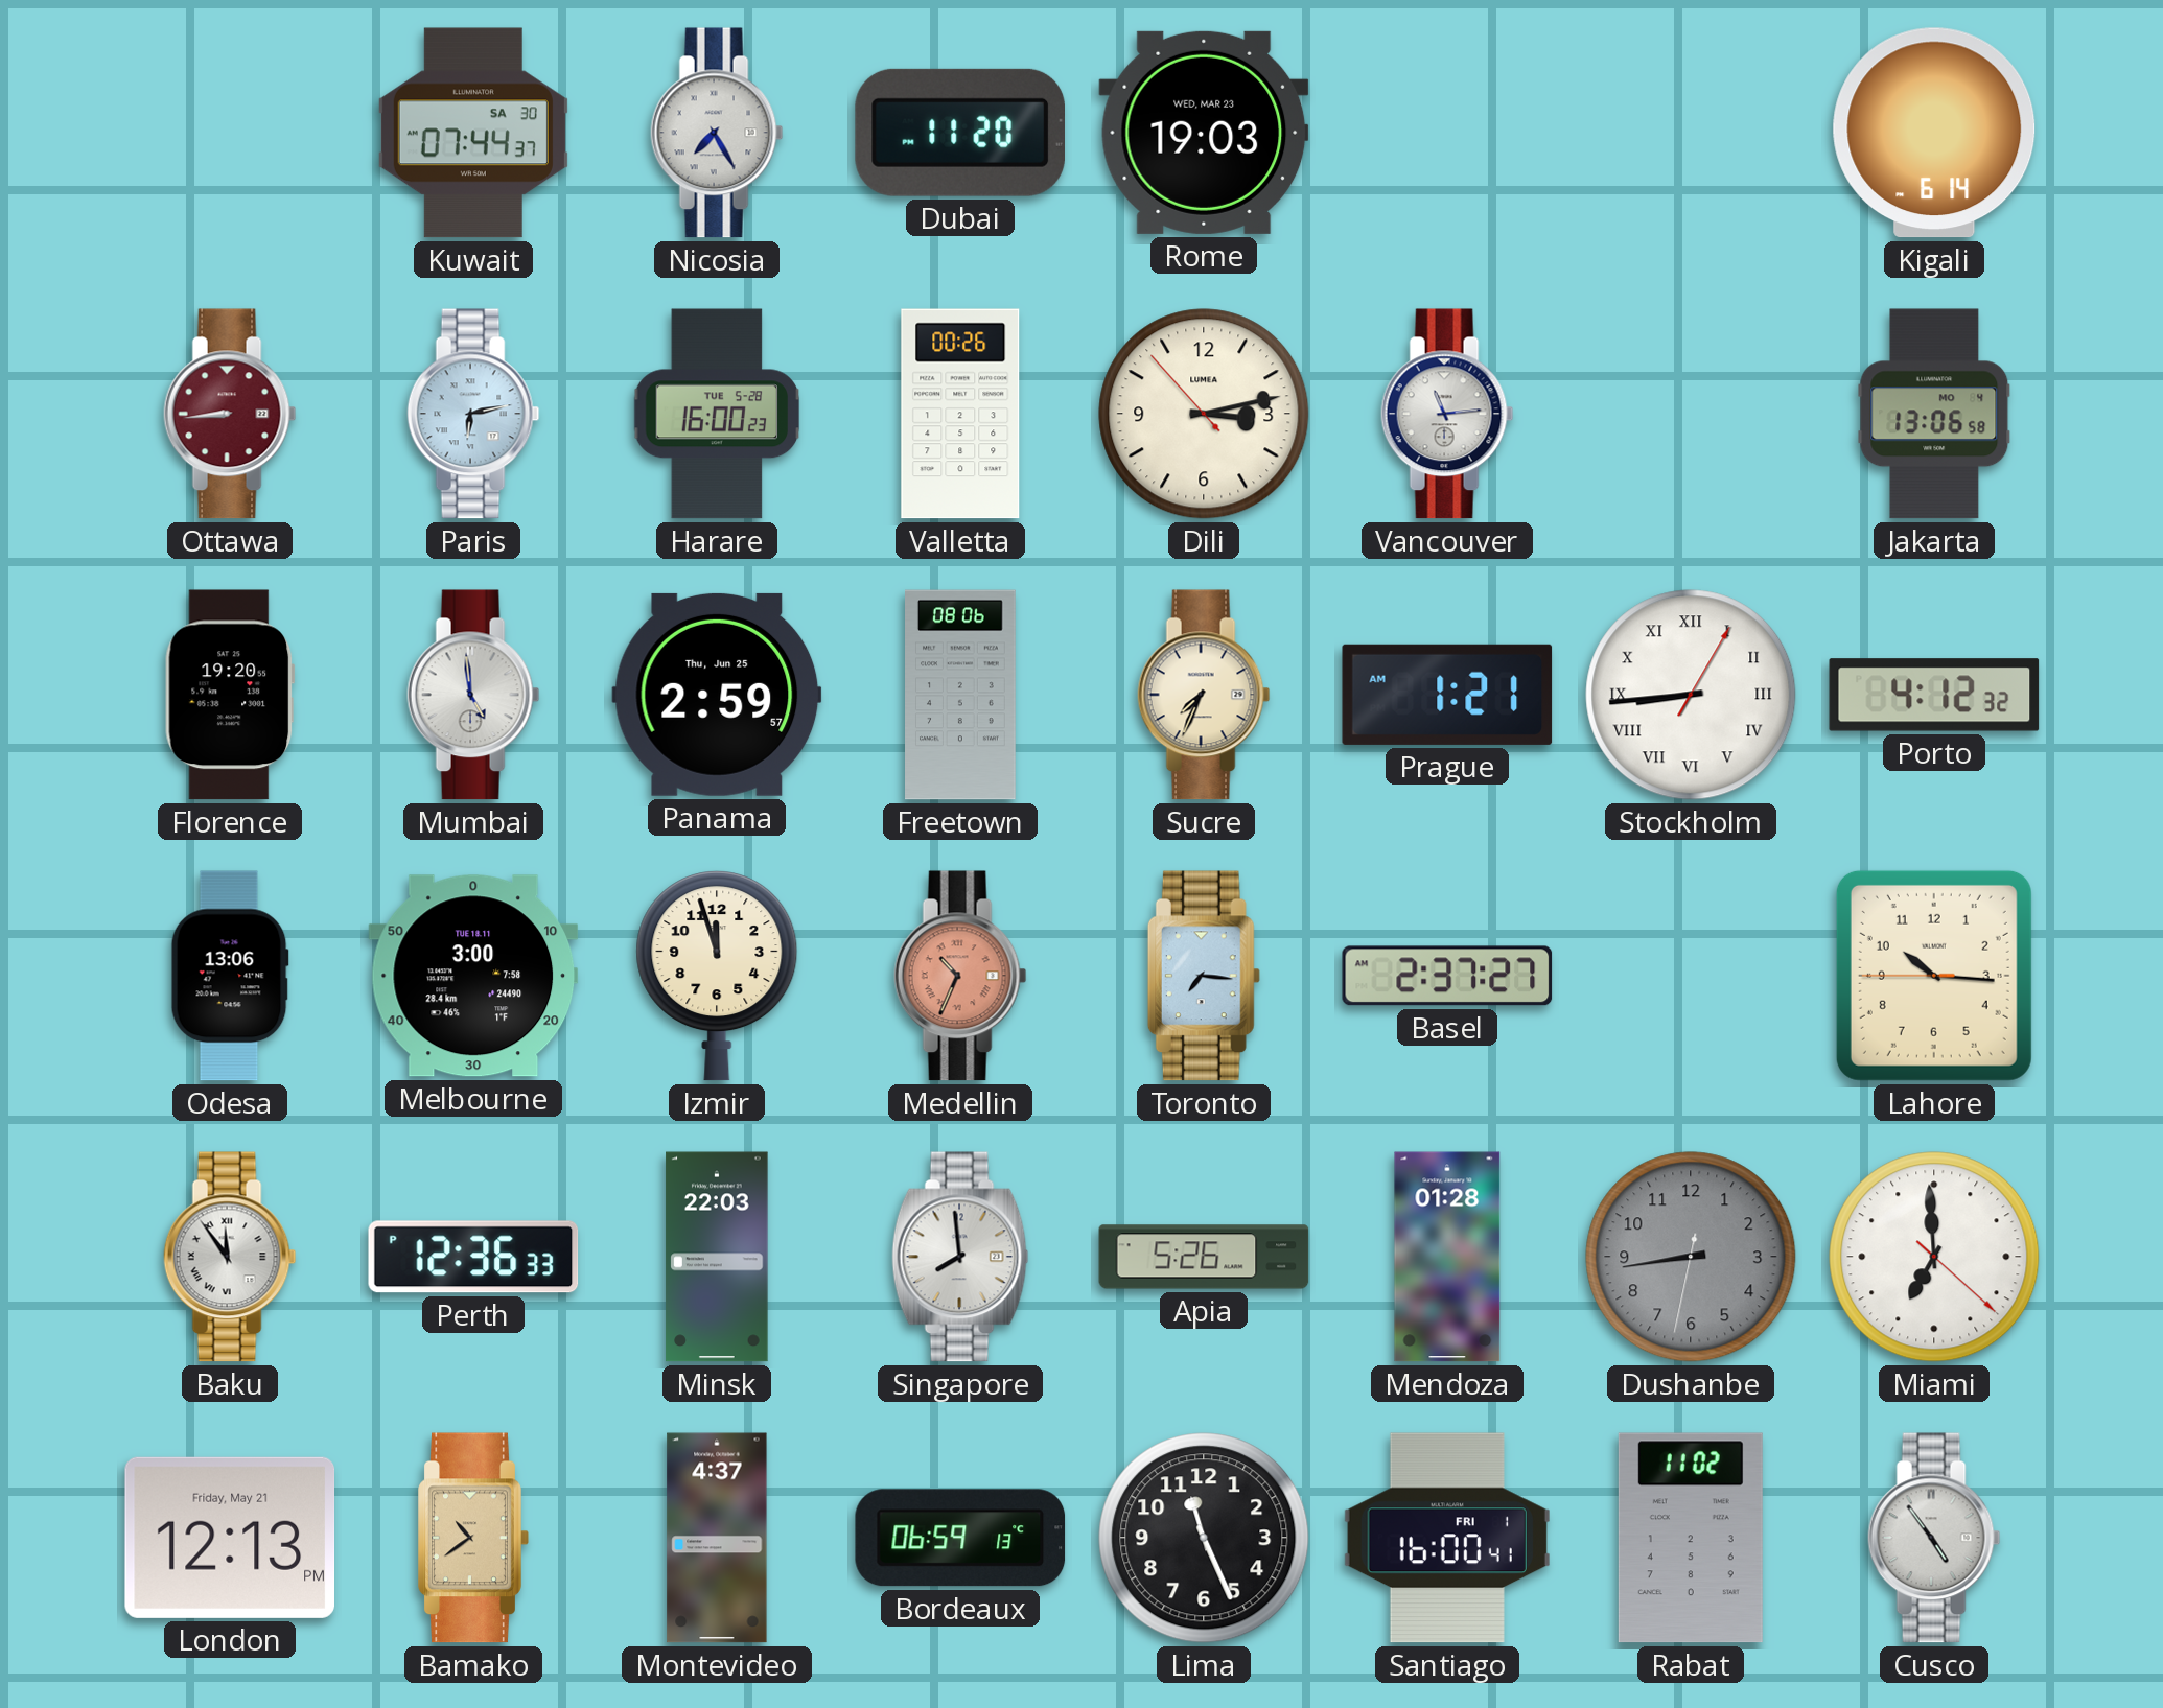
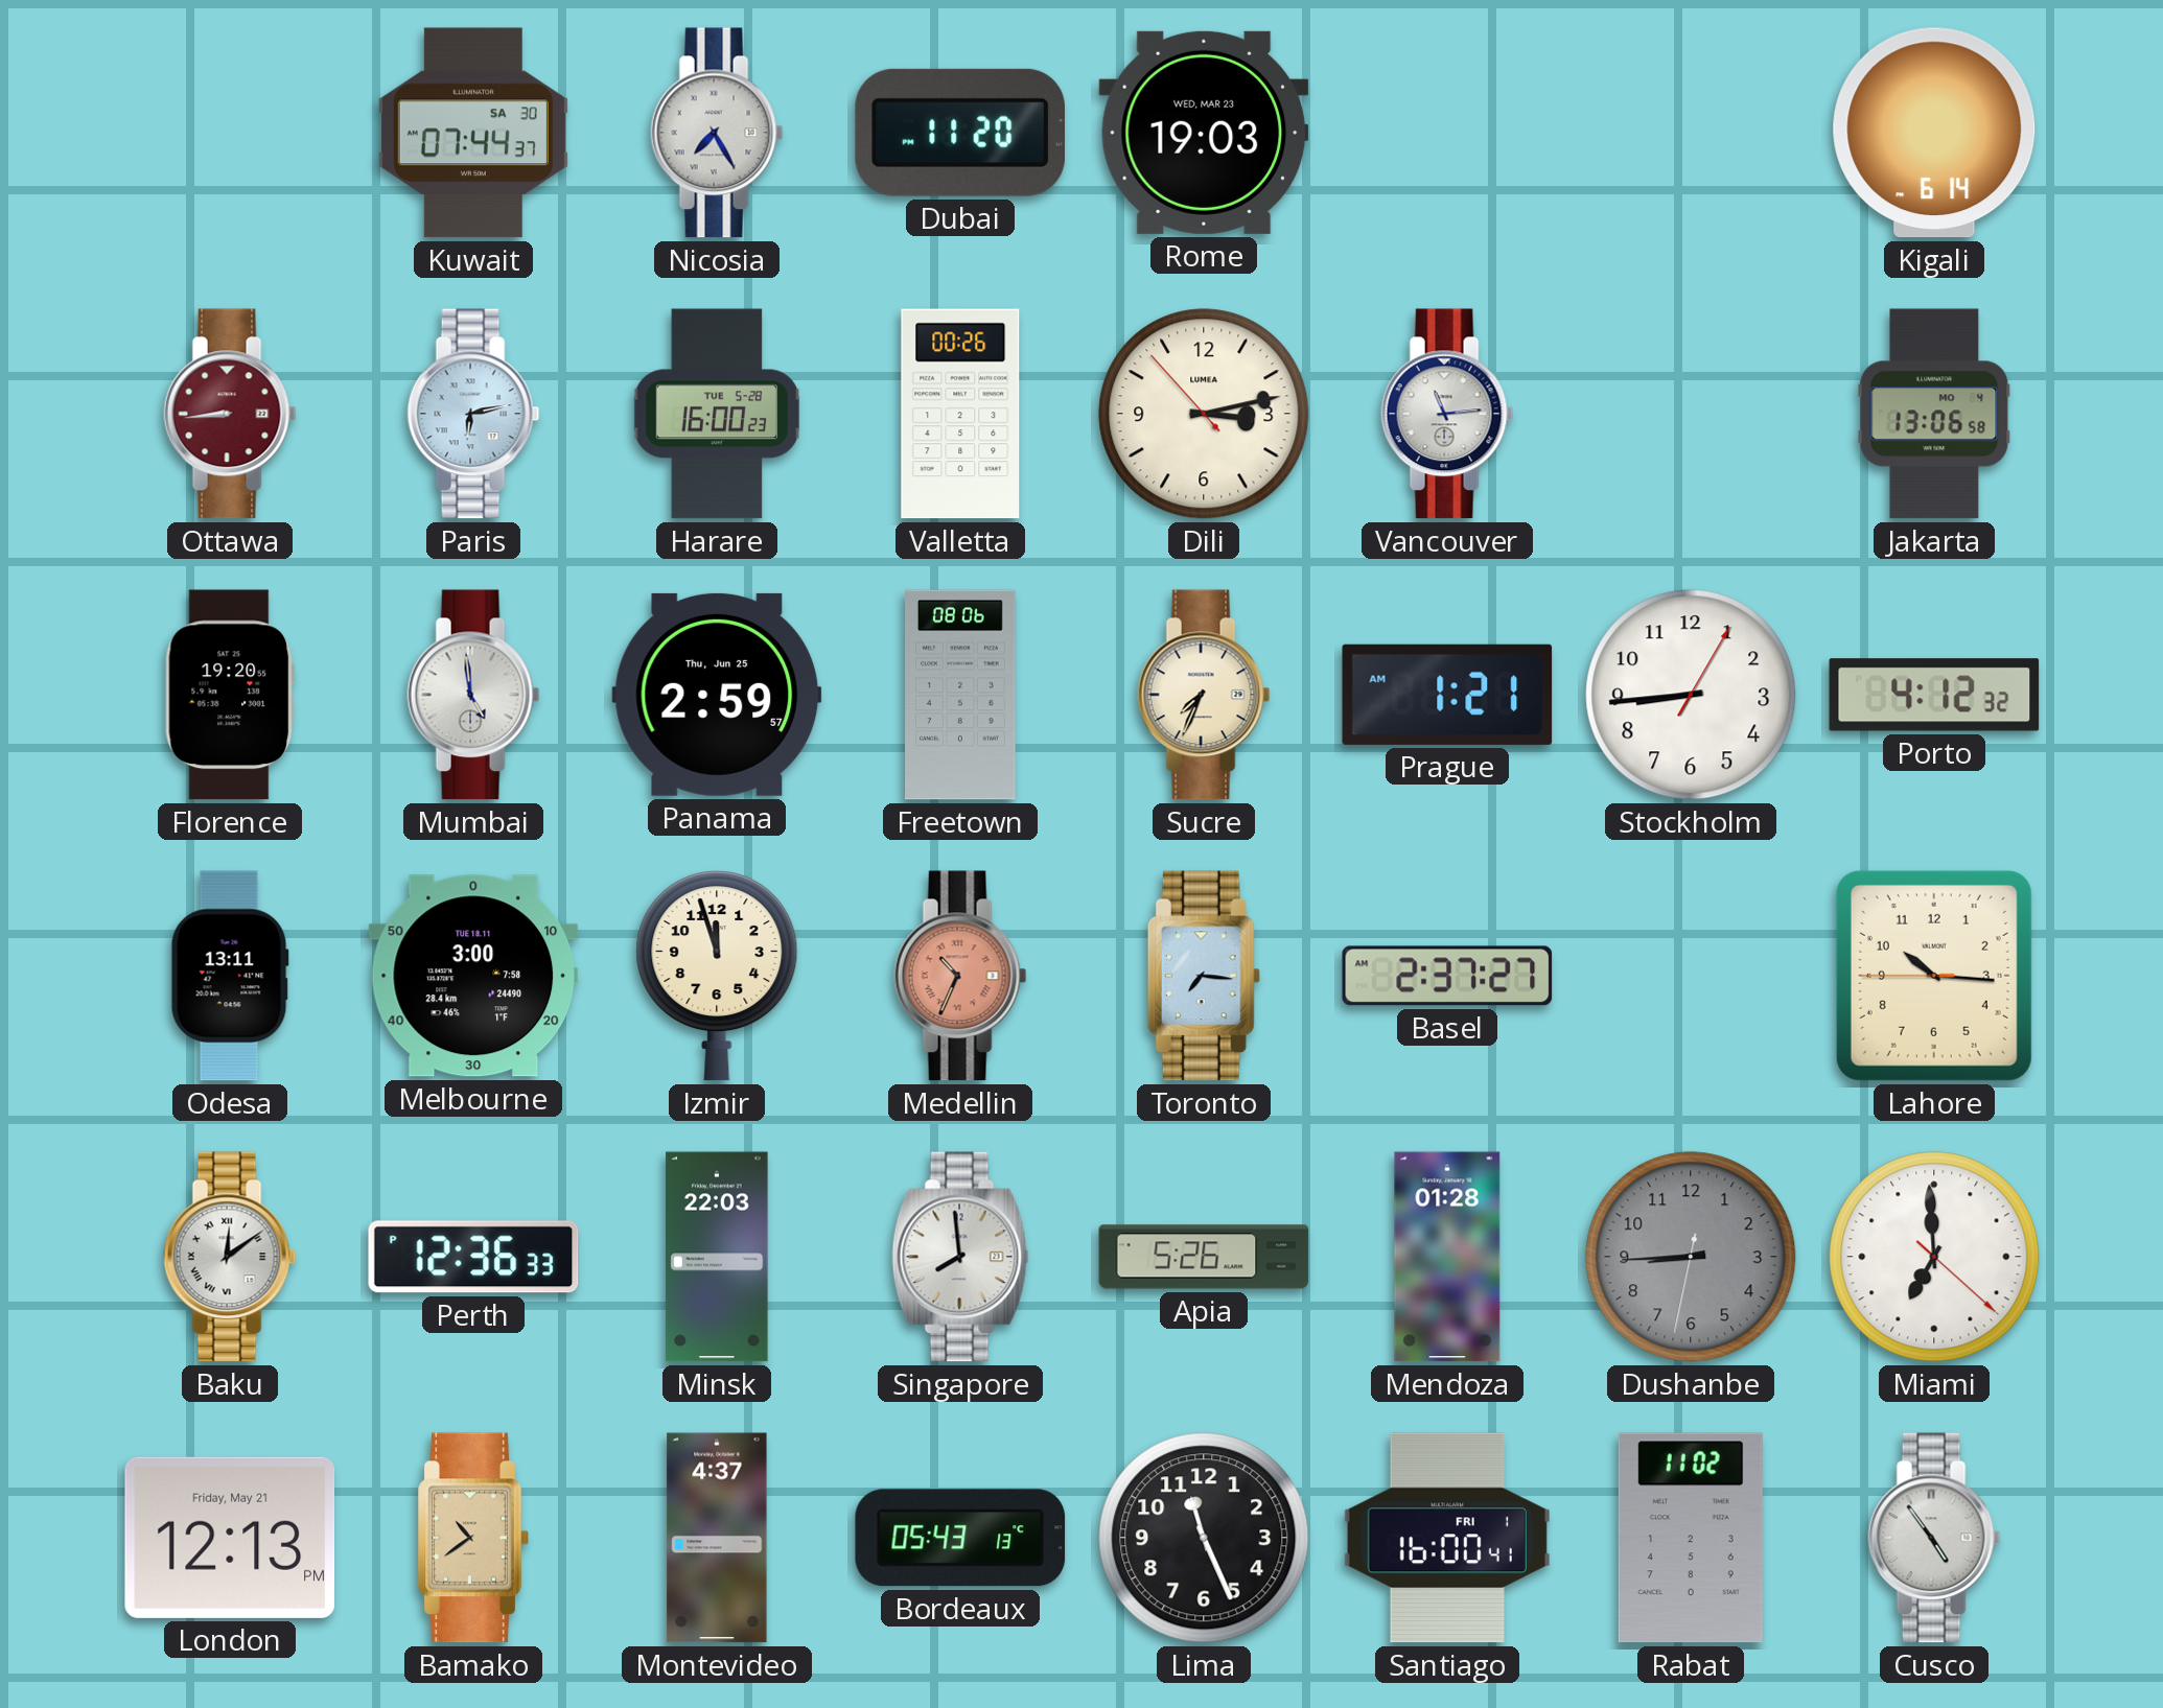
Stockholm numerals: Roman -> Arabic (1691, 695)
Odesa: 13:06 -> 13:11 (230, 976)
Baku: 11:54 -> 12:09 (230, 1257)
Dushanbe: 8:43 -> 8:44 (1691, 1257)
Bordeaux: 06:59 -> 05:43 (960, 1538)
